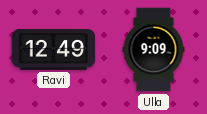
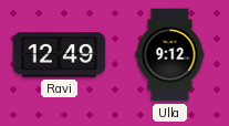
Ulla: 9:09 -> 9:12 (170, 55)
